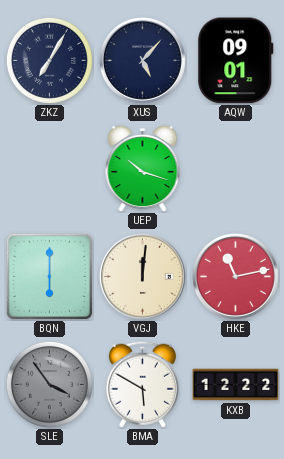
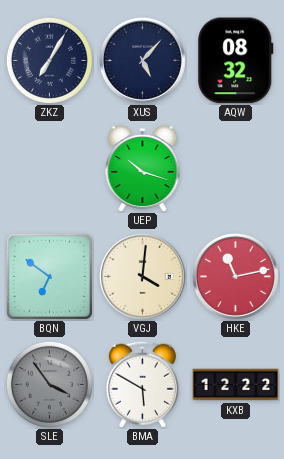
AQW: 09:01 -> 08:32 (236, 61)
BQN: 6:00 -> 6:51 (49, 276)
VGJ: 12:01 -> 4:01 (142, 276)
